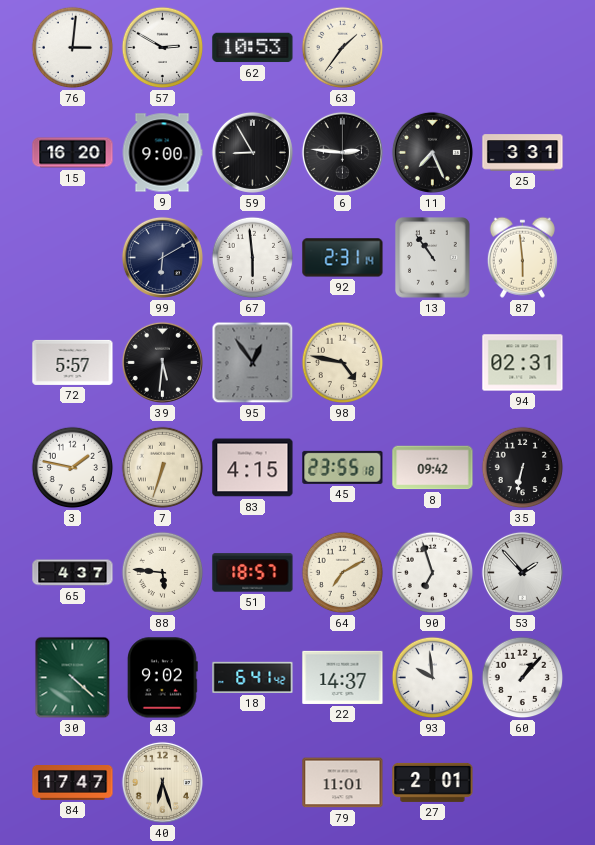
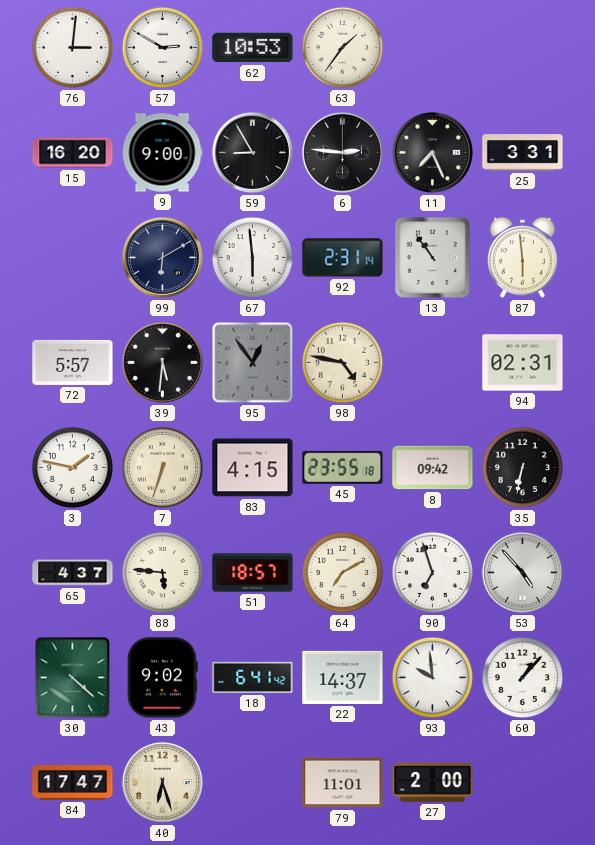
53: 1:53 -> 4:53 (522, 572)
27: 2:01 -> 2:00 (433, 782)
